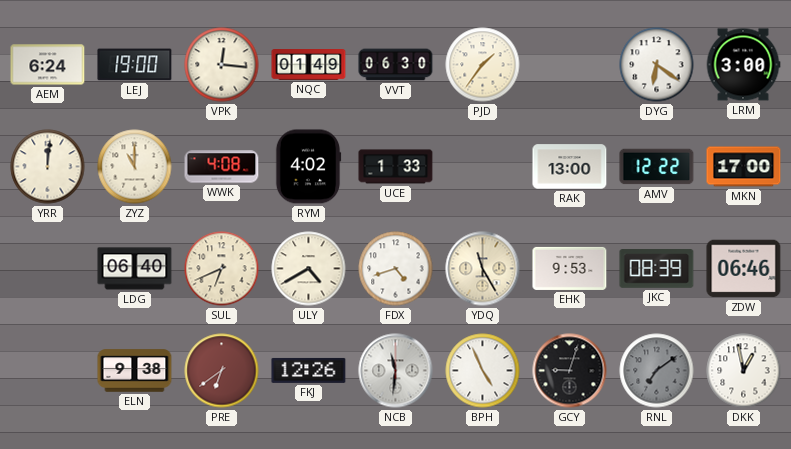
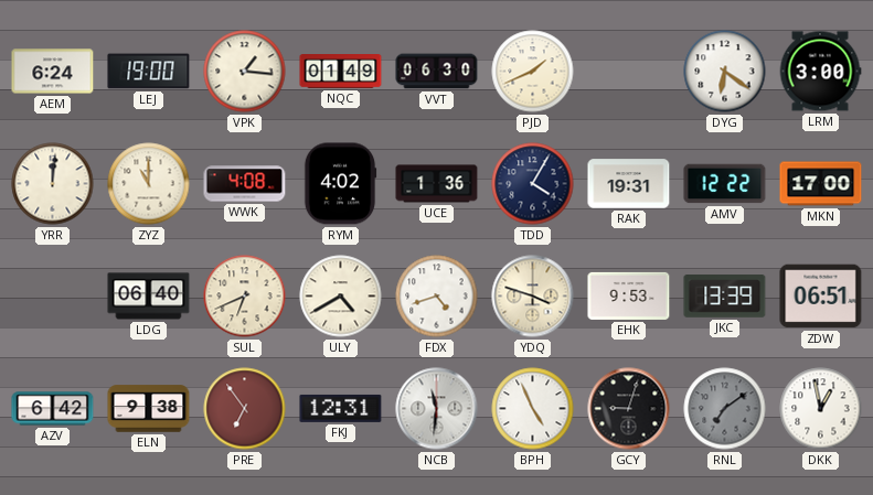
VPK: 12:16 -> 1:16 (245, 72)
PJD: 1:36 -> 1:41 (533, 72)
UCE: 1:33 -> 1:36 (437, 184)
TDD: none -> 4:05 (533, 184)
RAK: 13:00 -> 19:31 (629, 184)
YDQ: 11:25 -> 3:48 (533, 297)
JKC: 08:39 -> 13:39 (725, 297)
ZDW: 06:46 -> 06:51 (821, 297)
AZV: none -> 6:42 (53, 409)
PRE: 6:39 -> 6:54 (245, 409)
FKJ: 12:26 -> 12:31 (341, 408)
